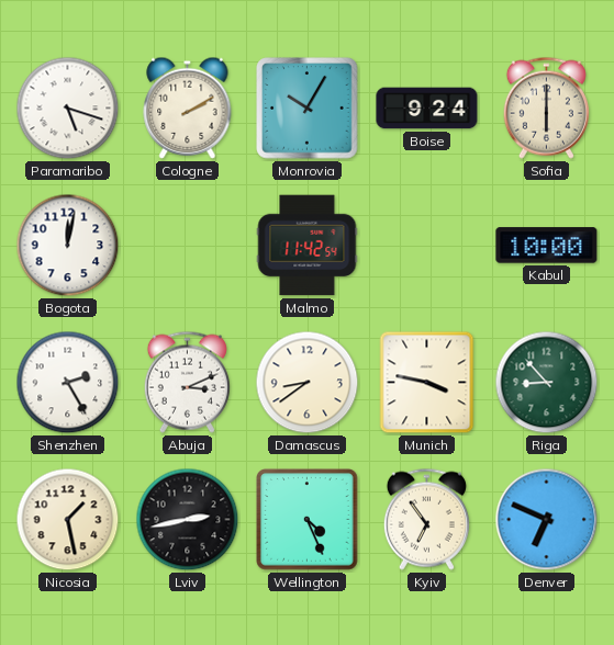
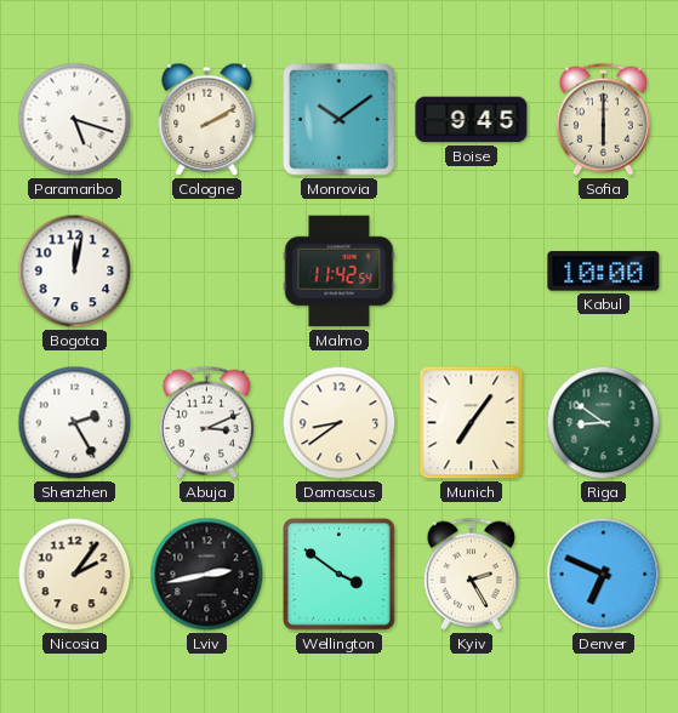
Monrovia: 10:05 -> 10:09 (340, 120)
Boise: 9:24 -> 9:45 (472, 120)
Munich: 3:47 -> 7:06 (472, 423)
Riga: 8:53 -> 8:51 (604, 423)
Nicosia: 1:28 -> 2:06 (75, 575)
Wellington: 4:26 -> 3:51 (340, 575)
Kyiv: 6:54 -> 2:25 (471, 574)
